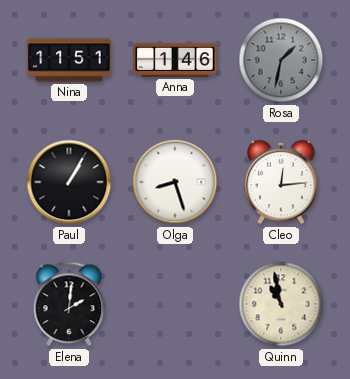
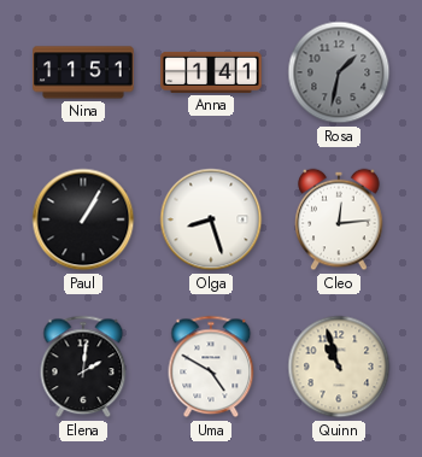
Anna: 1:46 -> 1:41 (211, 72)
Uma: none -> 4:50 (211, 367)
Quinn: 10:58 -> 10:57 (339, 367)
